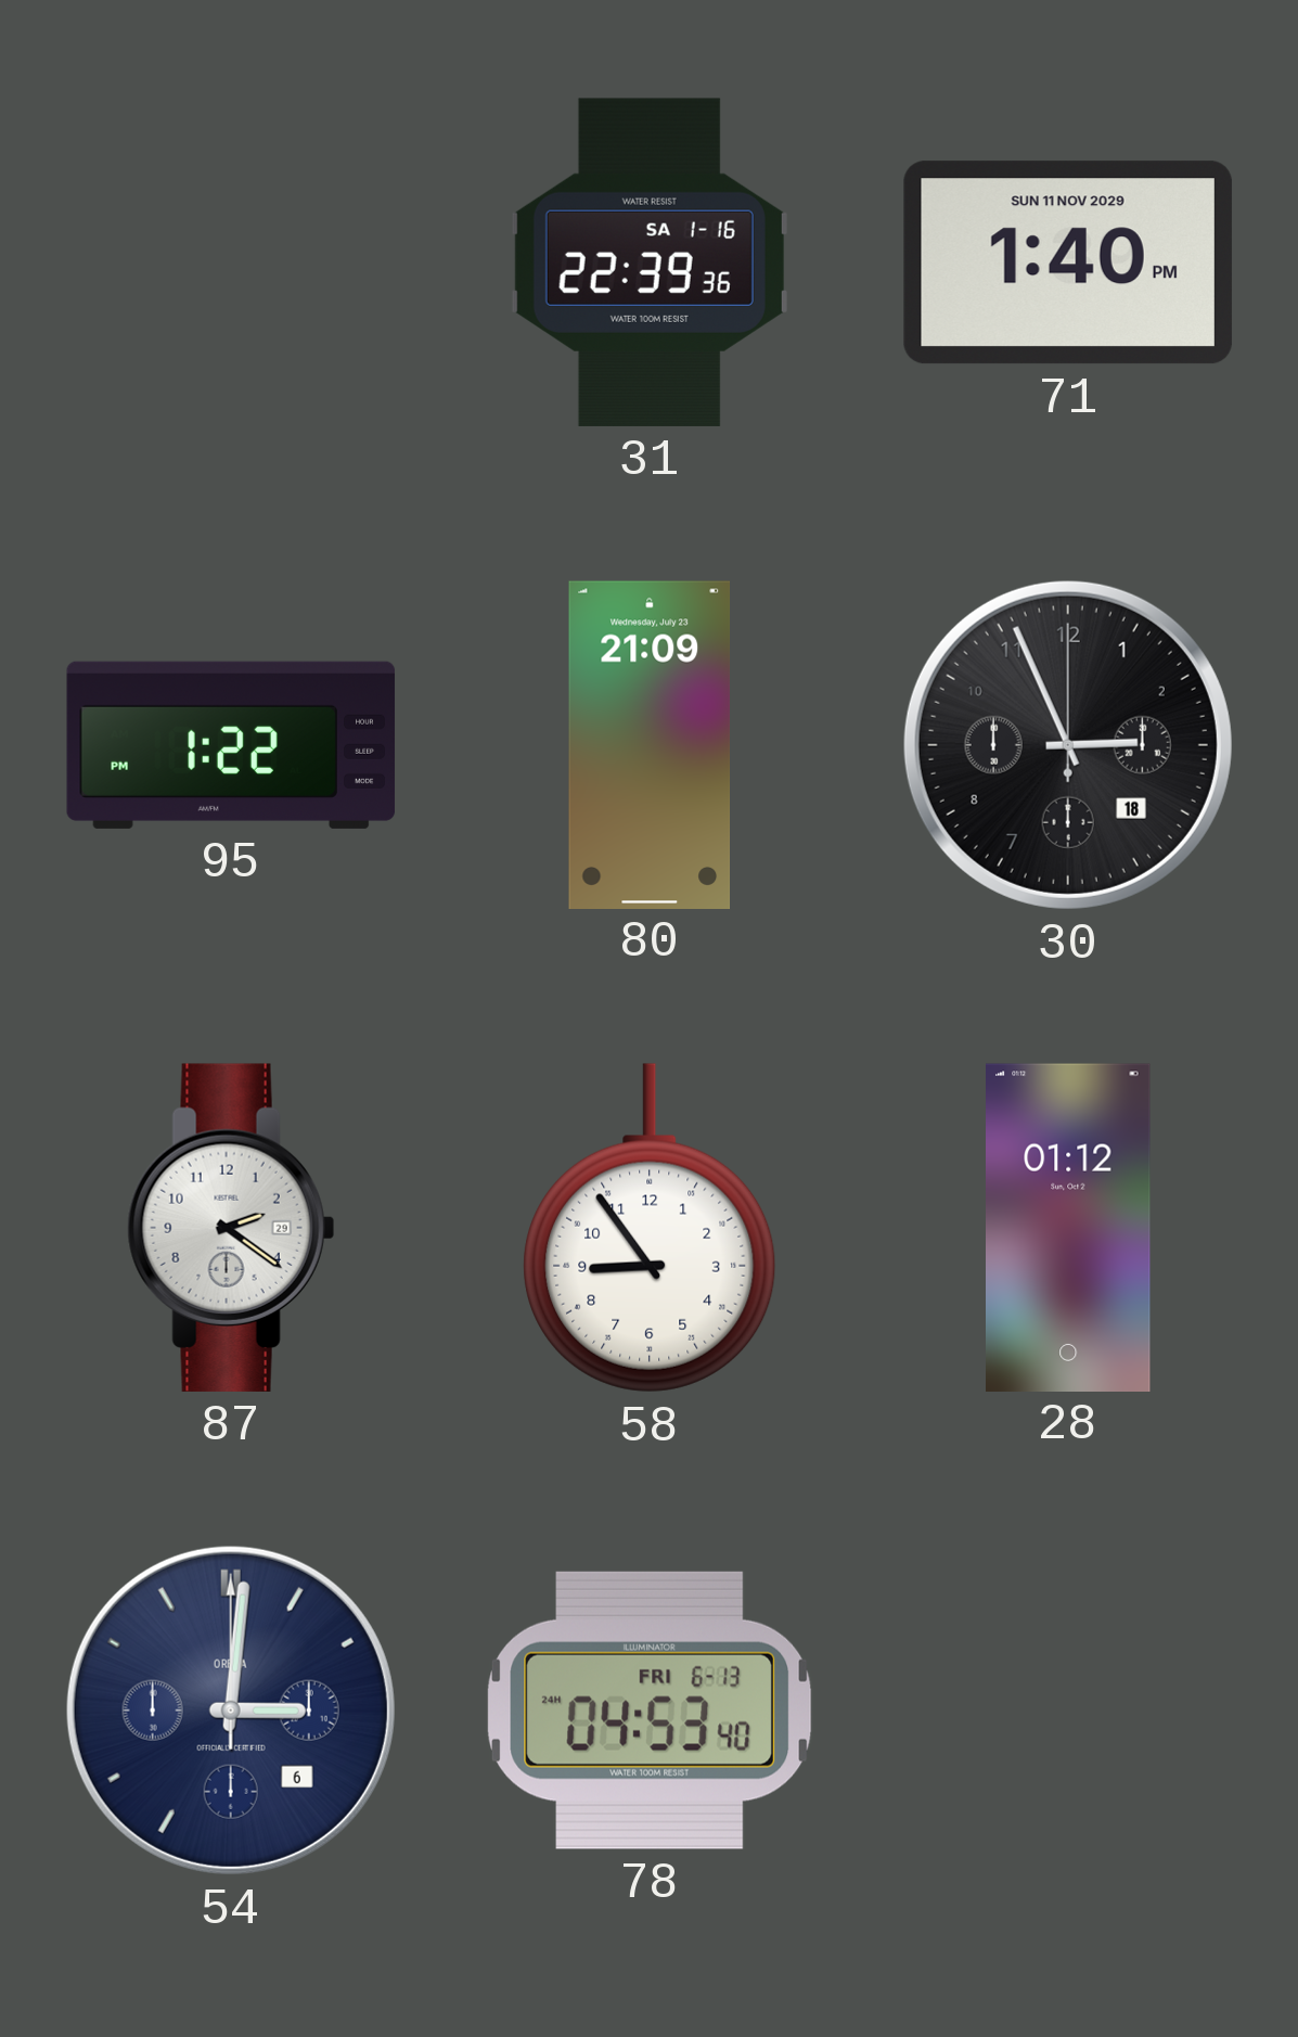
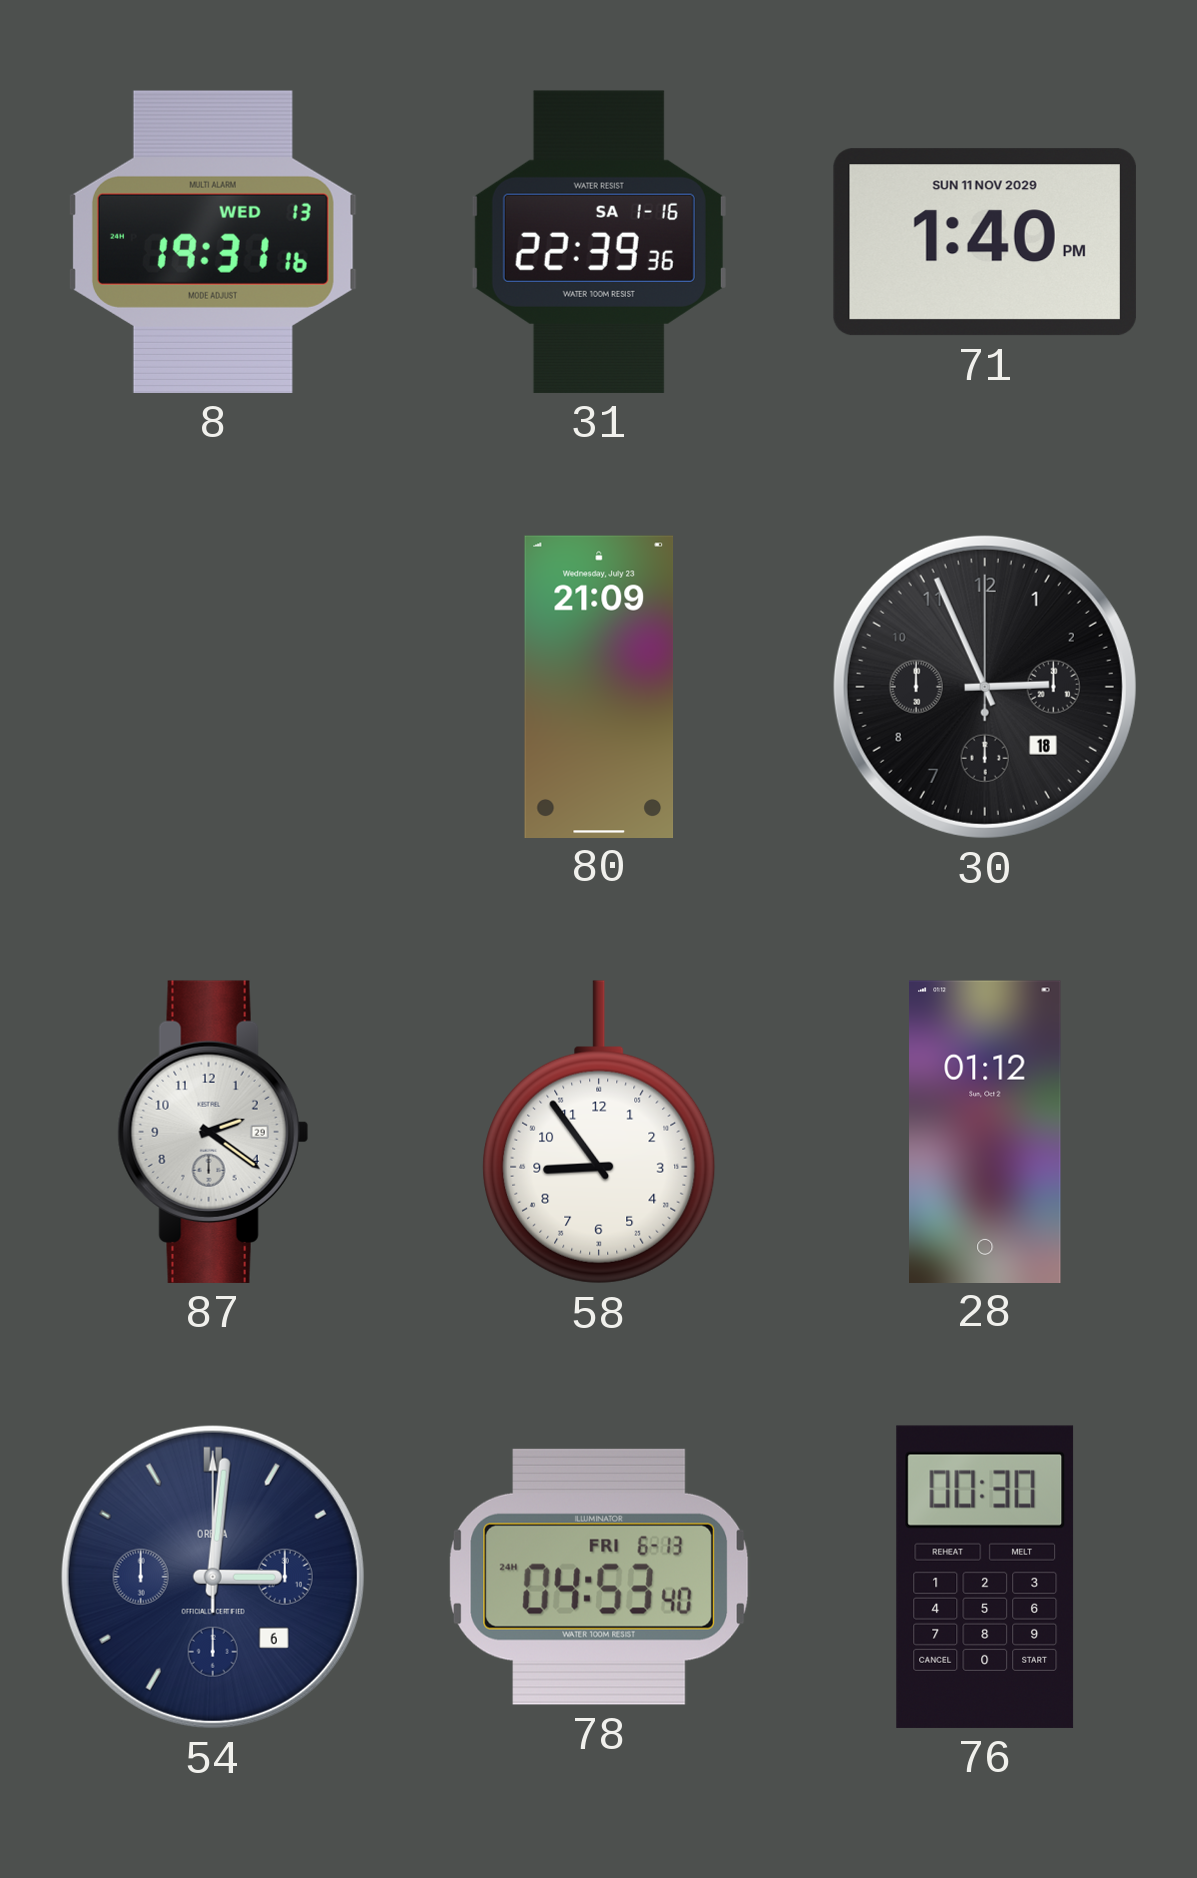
8: none -> 19:31 (213, 242)
95: 1:22 -> none (231, 745)
76: none -> 00:30 (985, 1577)
